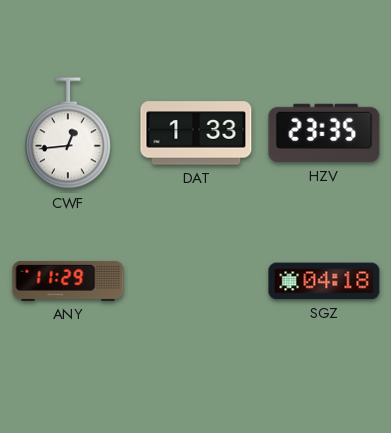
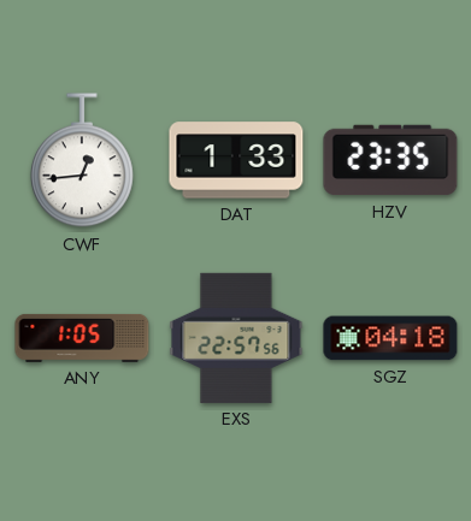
ANY: 11:29 -> 1:05 (82, 338)
EXS: none -> 22:57 (236, 338)
